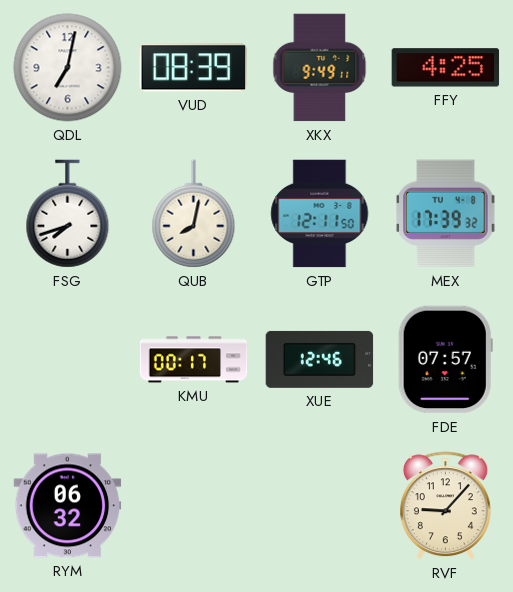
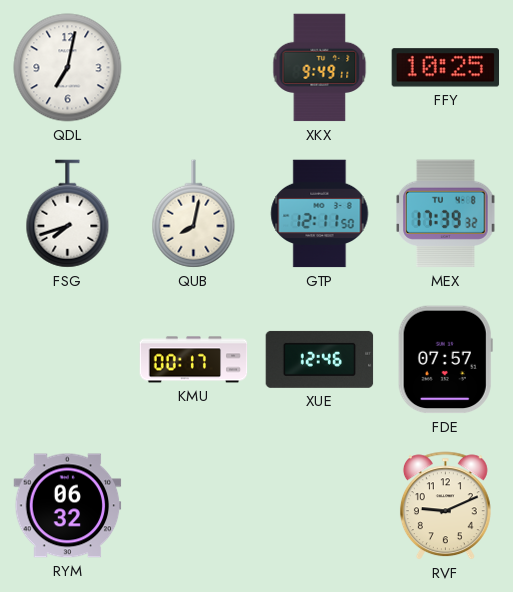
VUD: 08:39 -> none (194, 68)
FFY: 4:25 -> 10:25 (446, 68)
RVF: 9:07 -> 9:11 (445, 506)
